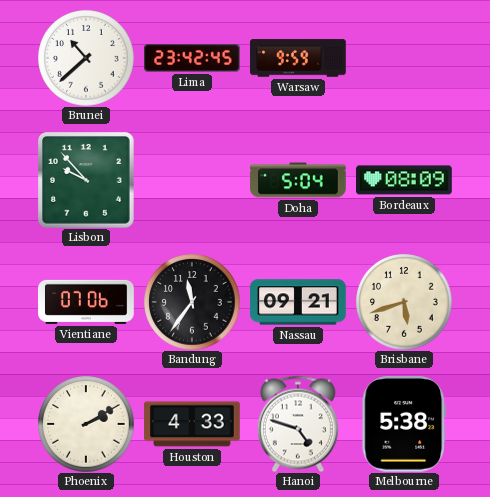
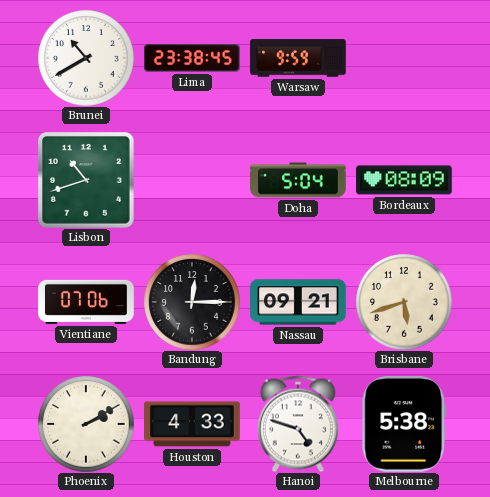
Brunei: 10:38 -> 10:40 (86, 58)
Lima: 23:42 -> 23:38 (193, 58)
Lisbon: 9:53 -> 10:42 (87, 181)
Bandung: 11:36 -> 12:15 (192, 302)
